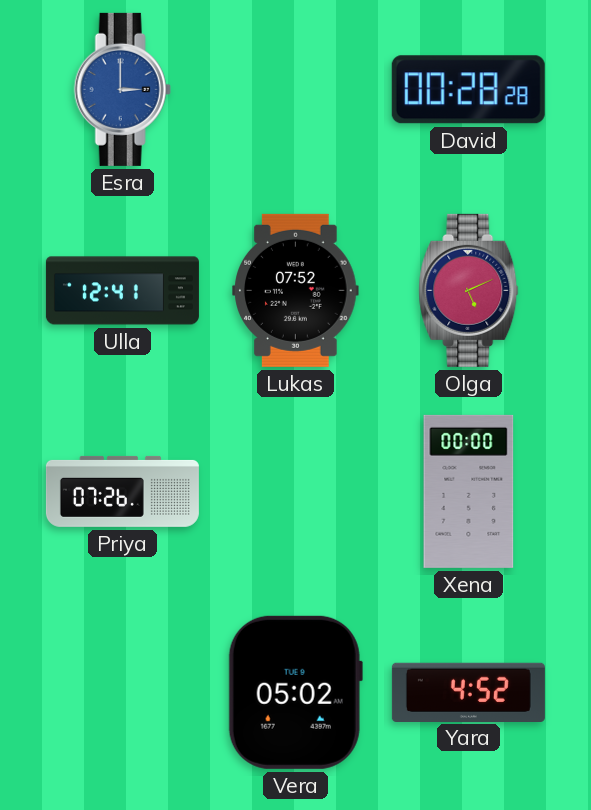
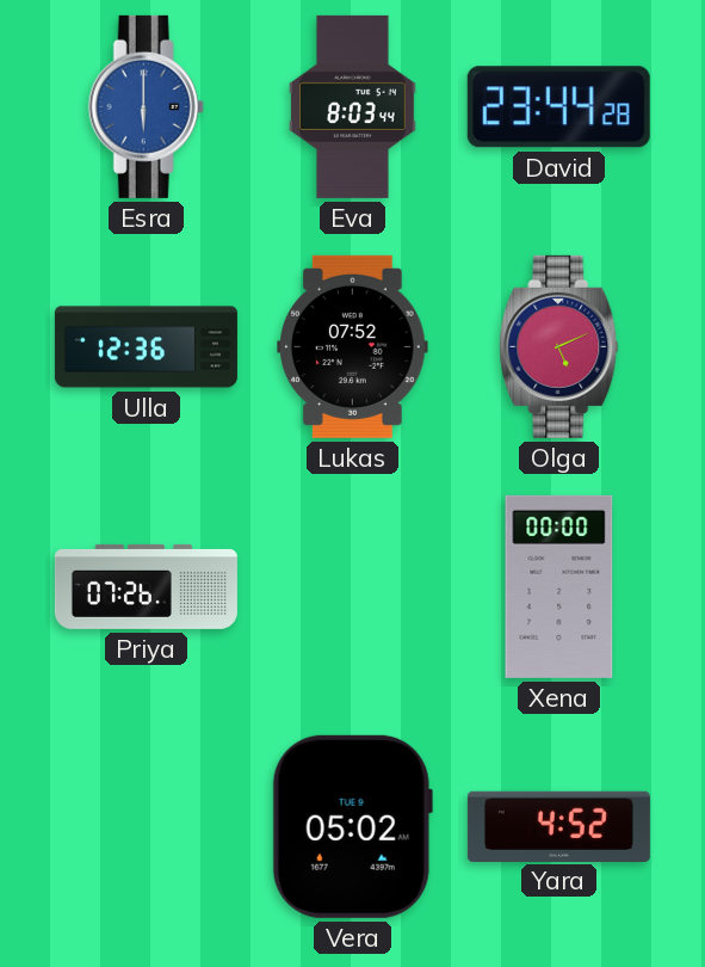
Esra: 3:00 -> 6:00 (146, 106)
Eva: none -> 8:03 (353, 106)
David: 00:28 -> 23:44 (558, 107)
Ulla: 12:41 -> 12:36 (146, 347)
